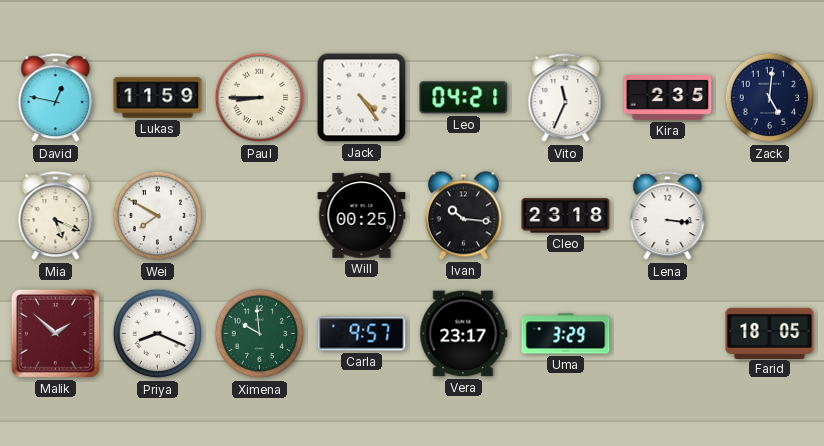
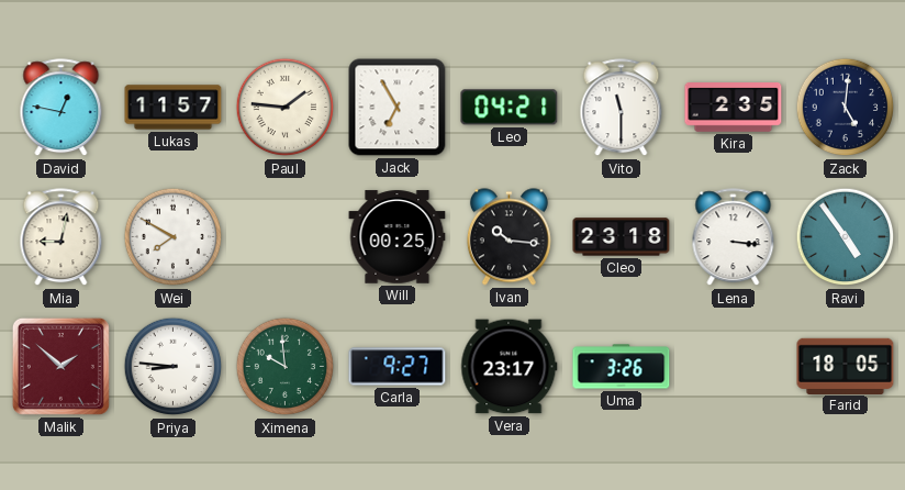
Lukas: 11:59 -> 11:57 (174, 108)
Paul: 8:45 -> 1:46 (286, 108)
Jack: 4:24 -> 6:55 (398, 108)
Vito: 11:34 -> 11:30 (622, 108)
Mia: 5:19 -> 9:02 (62, 237)
Ravi: none -> 4:54 (846, 237)
Priya: 8:19 -> 8:46 (174, 367)
Carla: 9:57 -> 9:27 (398, 367)
Uma: 3:29 -> 3:26 (622, 367)
